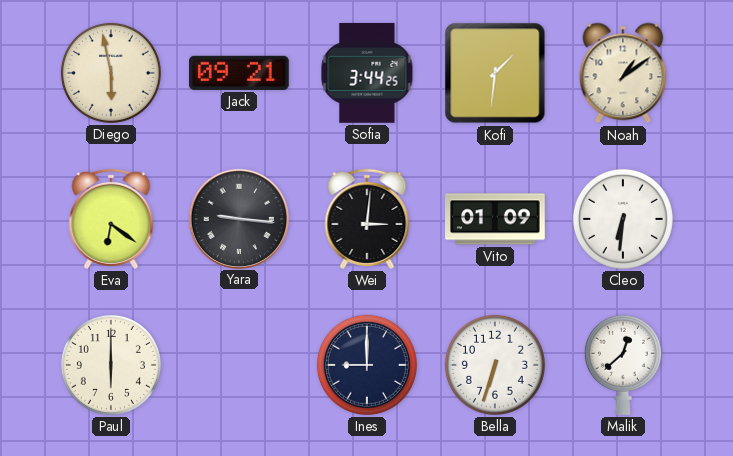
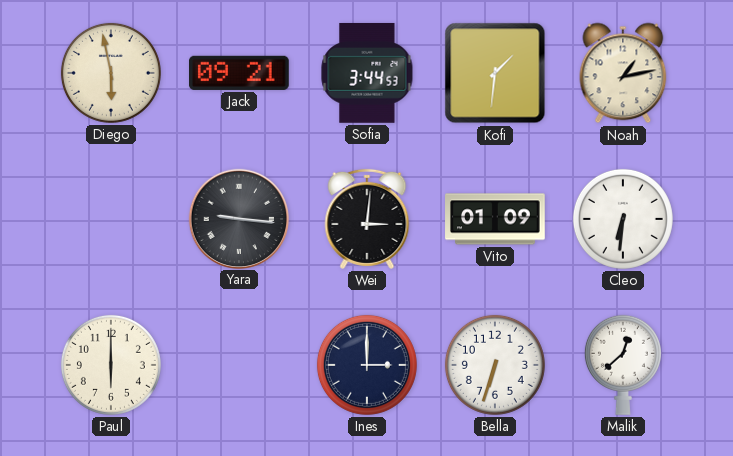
Sofia: 3:44:25 -> 3:44:53 (367, 73)
Noah: 1:09 -> 1:13 (623, 73)
Eva: 6:21 -> none (111, 219)
Ines: 9:00 -> 3:00 (367, 365)
